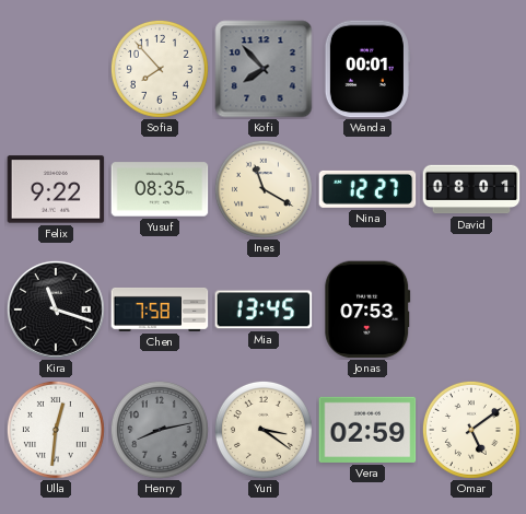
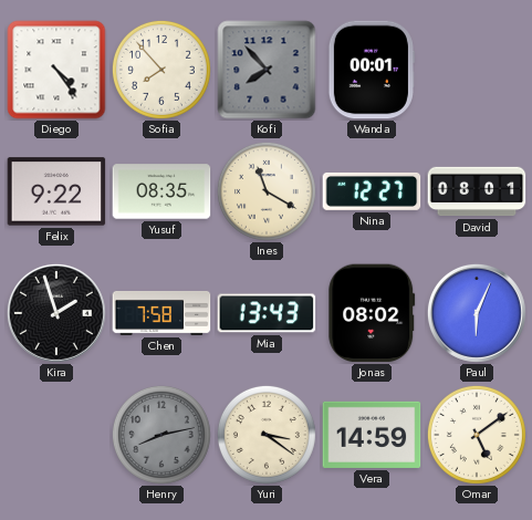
Diego: none -> 4:24 (56, 70)
Kira: 11:18 -> 1:57 (56, 313)
Mia: 13:45 -> 13:43 (267, 313)
Jonas: 07:53 -> 08:02 (372, 313)
Paul: none -> 6:04 (477, 313)
Ulla: 12:31 -> none (56, 430)
Vera: 02:59 -> 14:59 (372, 435)
